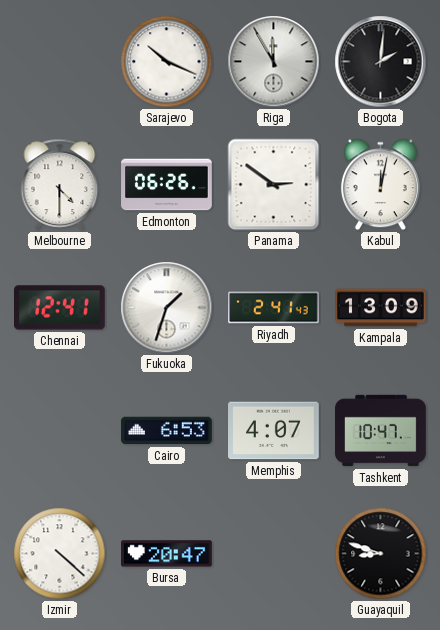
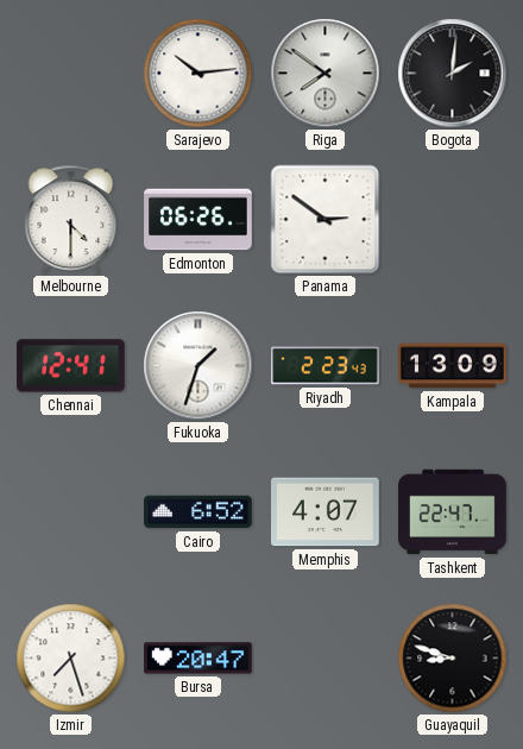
Sarajevo: 10:19 -> 10:14 (199, 74)
Riga: 11:55 -> 7:51 (326, 74)
Kabul: 12:02 -> none (380, 185)
Riyadh: 2:41 -> 2:23 (326, 366)
Cairo: 6:53 -> 6:52 (199, 512)
Tashkent: 10:47 -> 22:47 (453, 512)
Izmir: 4:22 -> 7:27 (71, 659)
